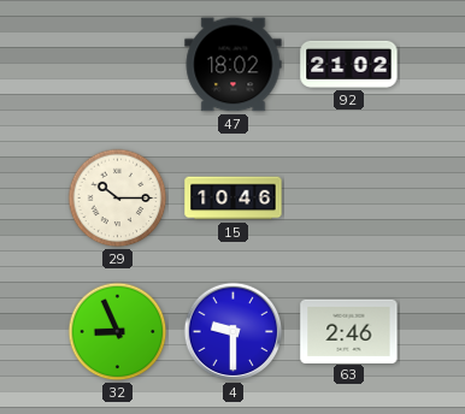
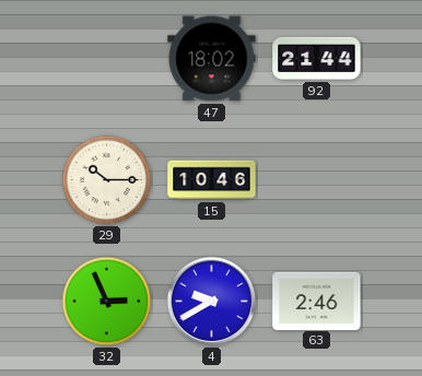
92: 21:02 -> 21:44 (317, 58)
32: 8:56 -> 2:56 (107, 302)
4: 9:30 -> 9:40 (212, 302)
